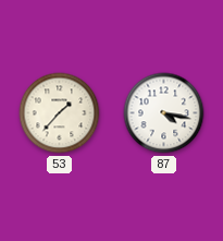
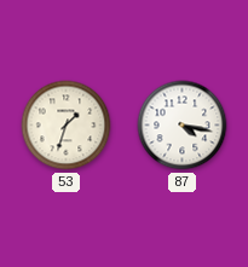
53: 1:37 -> 1:33 (67, 126)
